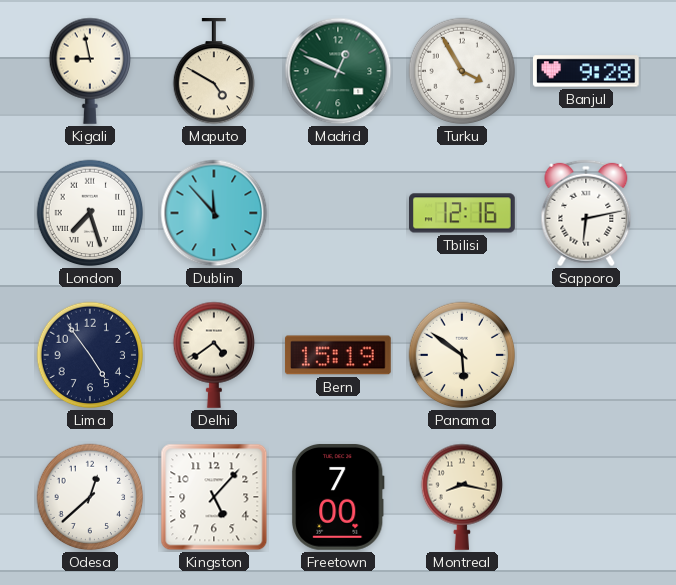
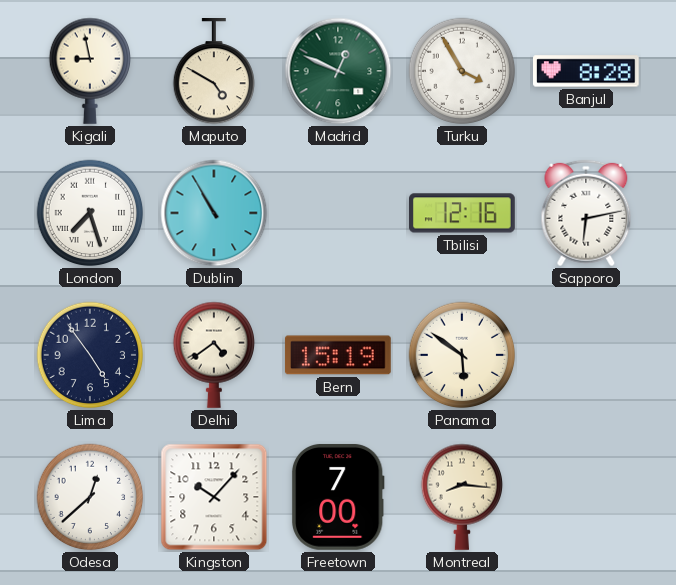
Banjul: 9:28 -> 8:28 (587, 71)
Dublin: 11:53 -> 10:55 (214, 213)
Kingston: 5:07 -> 10:07 (214, 497)
Montreal: 8:17 -> 8:16 (462, 497)
